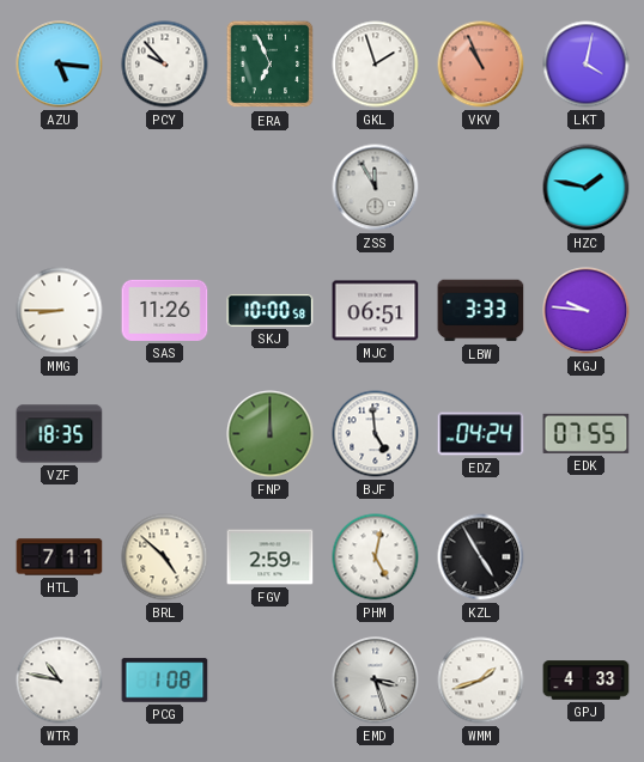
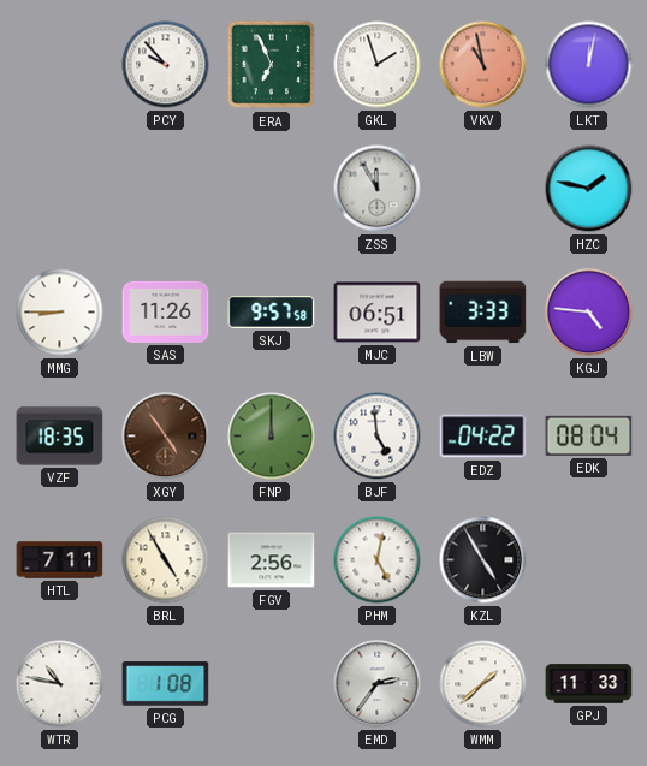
AZU: 5:16 -> none (60, 65)
VKV: 10:56 -> 10:58 (483, 65)
LKT: 4:02 -> 12:02 (589, 65)
SKJ: 10:00 -> 9:57 (272, 311)
KGJ: 9:46 -> 4:46 (589, 313)
XGY: none -> 4:54 (166, 437)
EDZ: 04:24 -> 04:22 (483, 437)
EDK: 07:55 -> 08:04 (589, 435)
BRL: 4:52 -> 4:55 (166, 560)
FGV: 2:59 -> 2:56 (272, 560)
EMD: 3:27 -> 2:36 (378, 684)
WMM: 1:42 -> 1:38 (483, 684)
GPJ: 4:33 -> 11:33 (589, 684)
